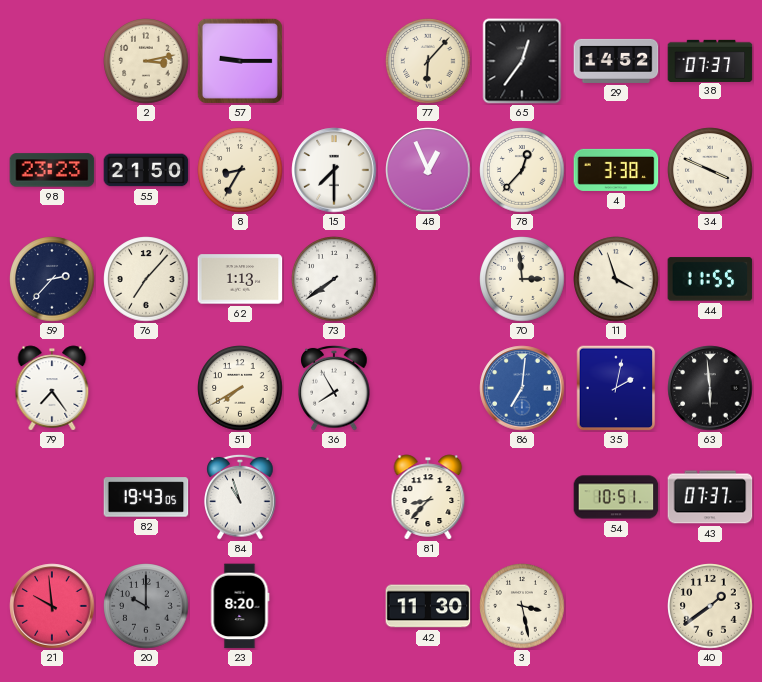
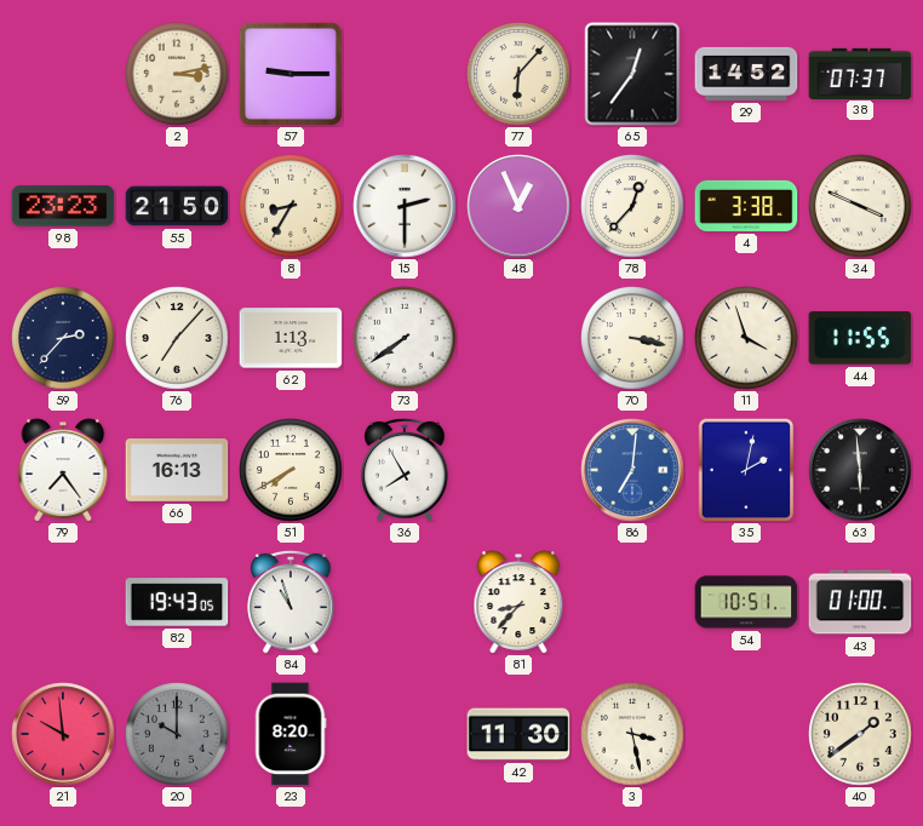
15: 7:30 -> 2:30 (405, 206)
70: 2:59 -> 3:17 (632, 338)
66: none -> 16:13 (177, 471)
43: 07:37 -> 01:00 (860, 602)
